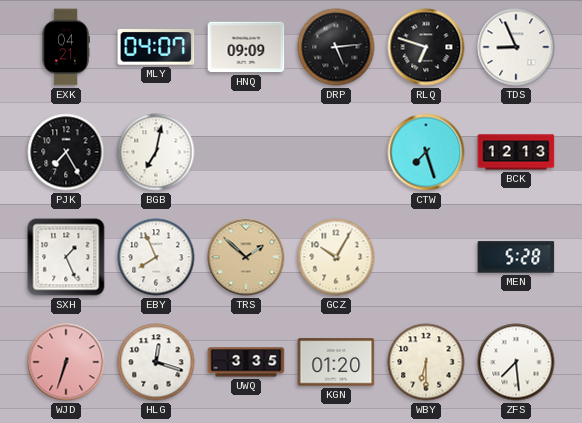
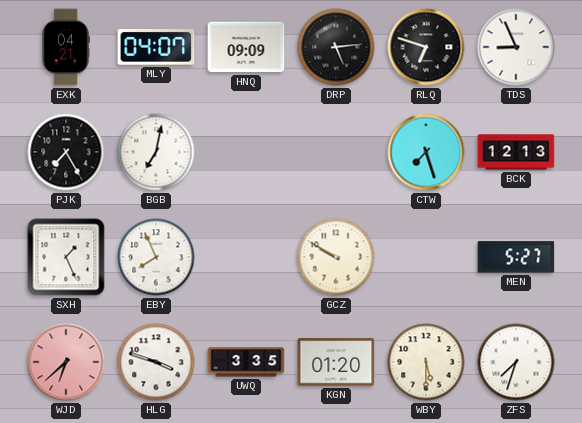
TRS: 1:52 -> none (246, 257)
GCZ: 10:05 -> 9:50 (336, 257)
MEN: 5:28 -> 5:27 (516, 257)
WJD: 6:33 -> 6:38 (66, 362)
HLG: 12:18 -> 3:48 (156, 362)
WBY: 6:30 -> 5:30 (426, 362)
ZFS: 7:29 -> 7:33 (516, 362)
